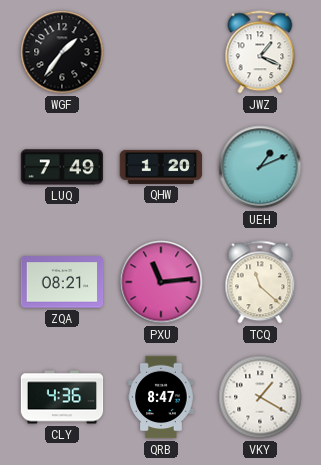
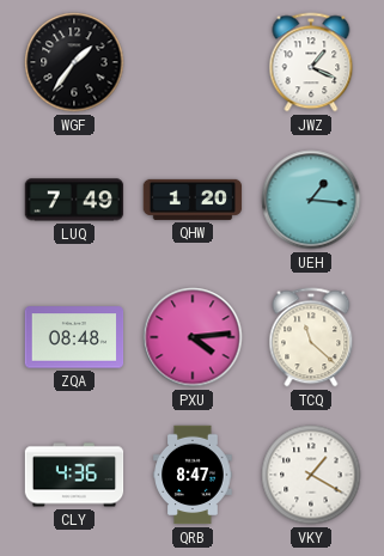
UEH: 1:11 -> 1:16 (311, 200)
ZQA: 08:21 -> 08:48 (74, 337)
PXU: 11:14 -> 4:14 (193, 337)
